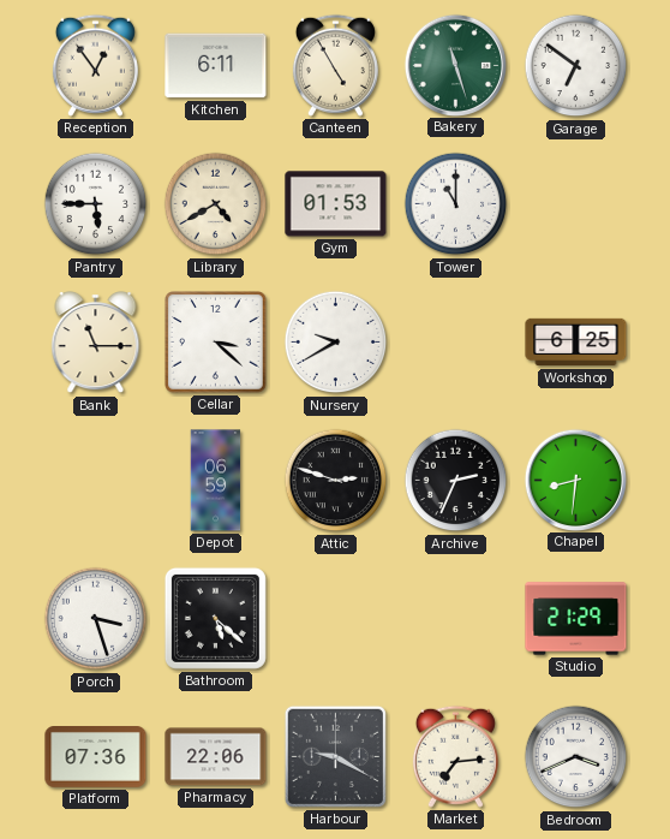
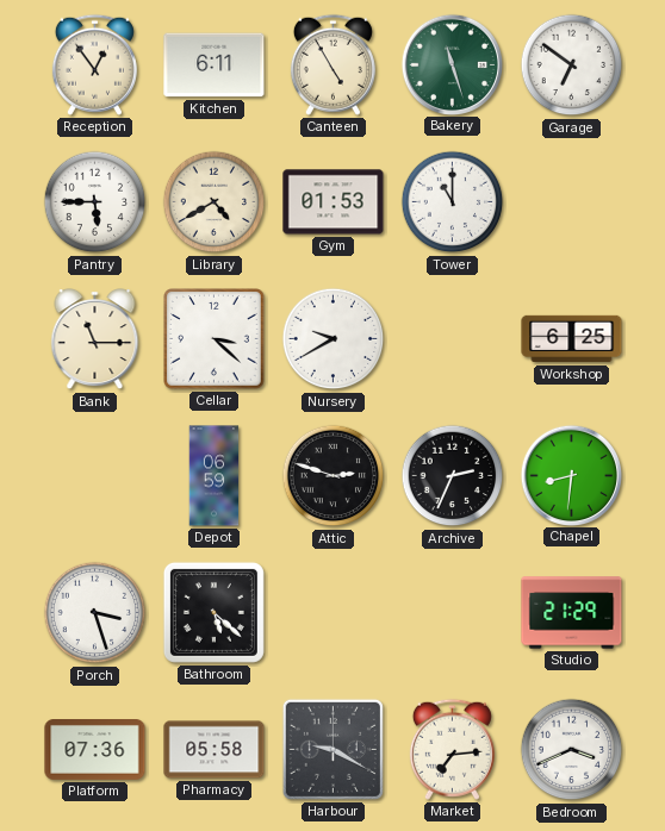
Pharmacy: 22:06 -> 05:58 (215, 750)
